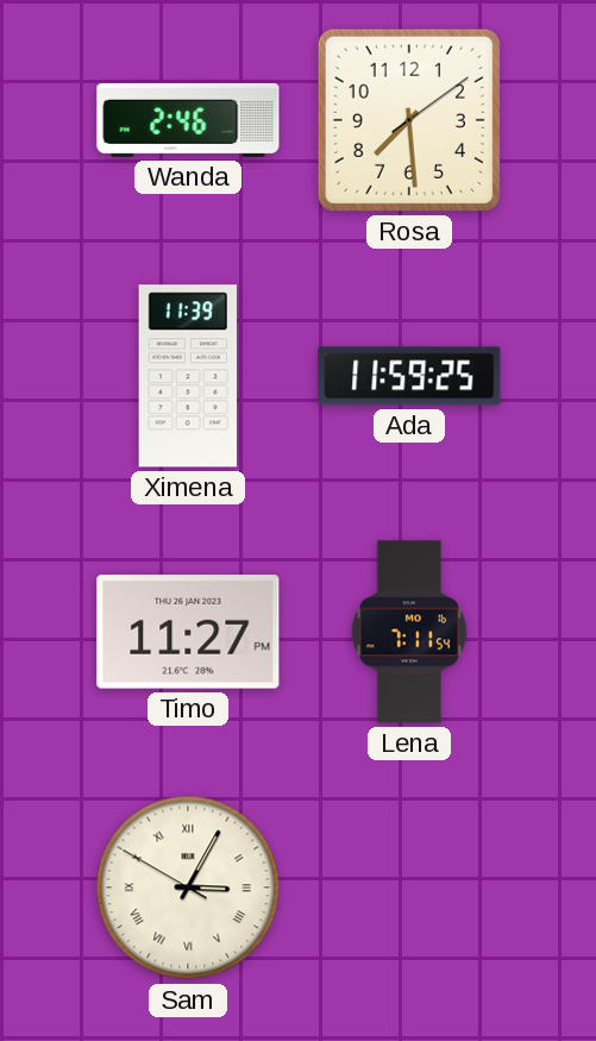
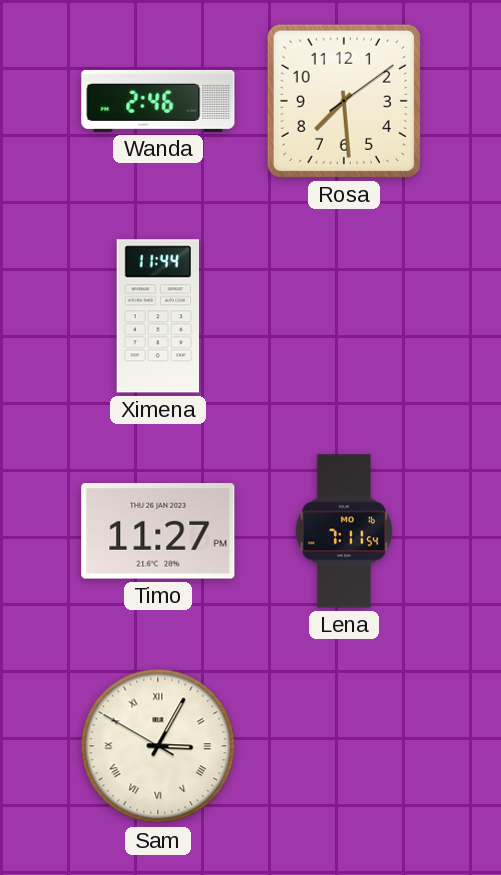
Ximena: 11:39 -> 11:44 (157, 316)
Ada: 11:59 -> none (409, 376)
